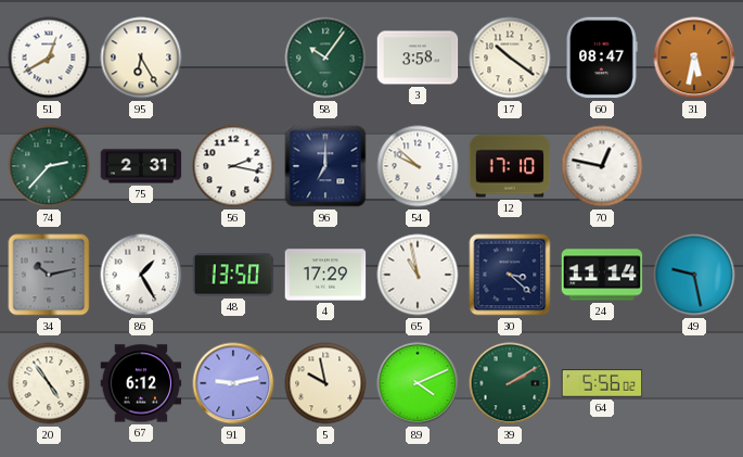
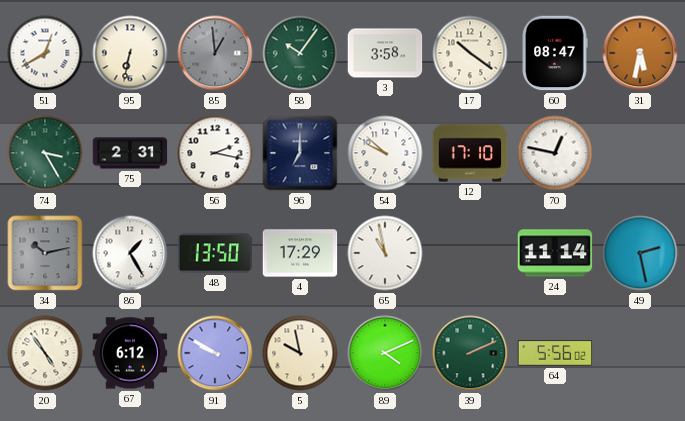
95: 6:25 -> 6:32 (130, 53)
85: none -> 12:59 (215, 53)
74: 2:37 -> 3:25 (45, 153)
30: 3:22 -> none (510, 275)
49: 9:28 -> 2:28 (640, 253)
91: 9:13 -> 9:50 (215, 353)
39: 2:10 -> 2:11 (470, 353)
